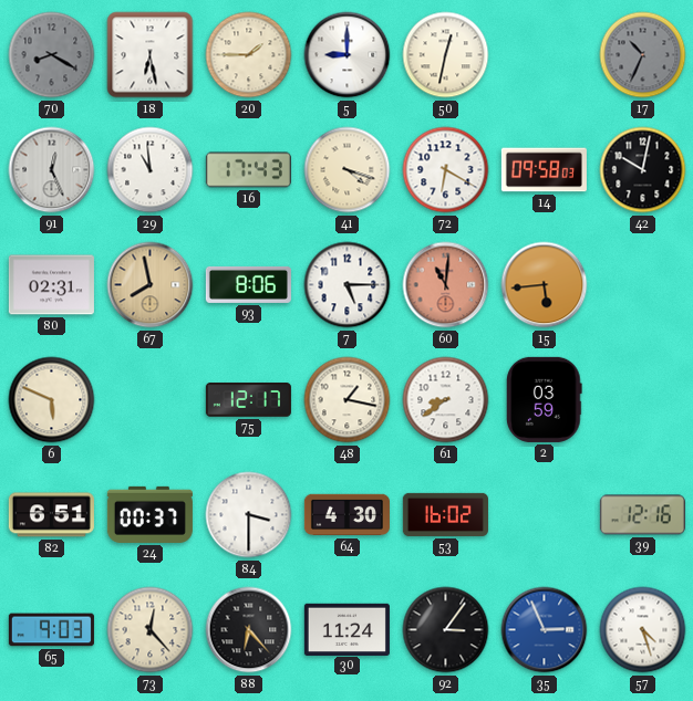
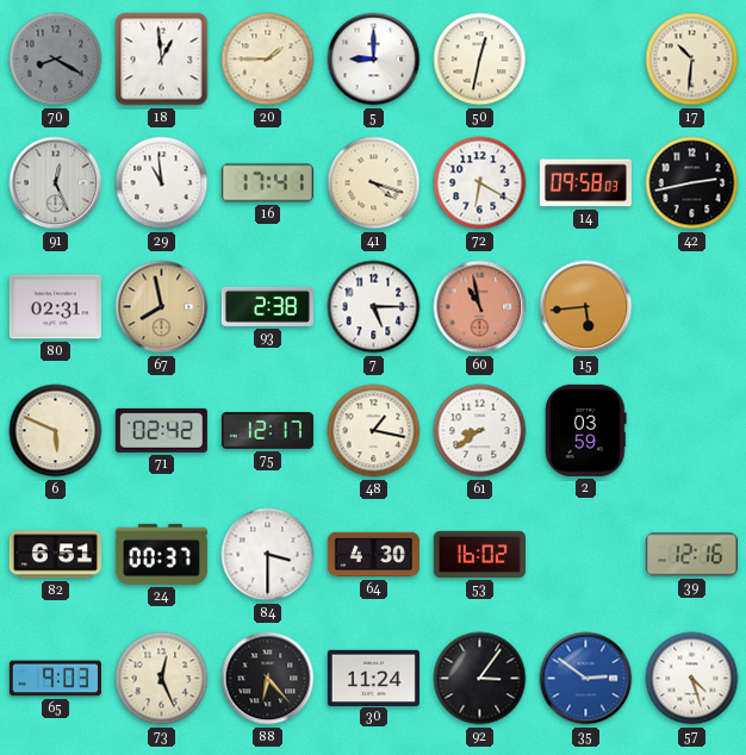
18: 6:28 -> 12:59 (162, 60)
17: 10:34 -> 10:31 (692, 60)
17 dial: grey -> cream (692, 60)
16: 17:43 -> 17:41 (267, 183)
42: 10:02 -> 2:43 (692, 183)
93: 8:06 -> 2:38 (267, 306)
60: 11:01 -> 10:58 (480, 307)
71: none -> 02:42 (161, 430)
73: 12:23 -> 12:26 (162, 679)
35: 2:56 -> 2:51 (586, 679)
